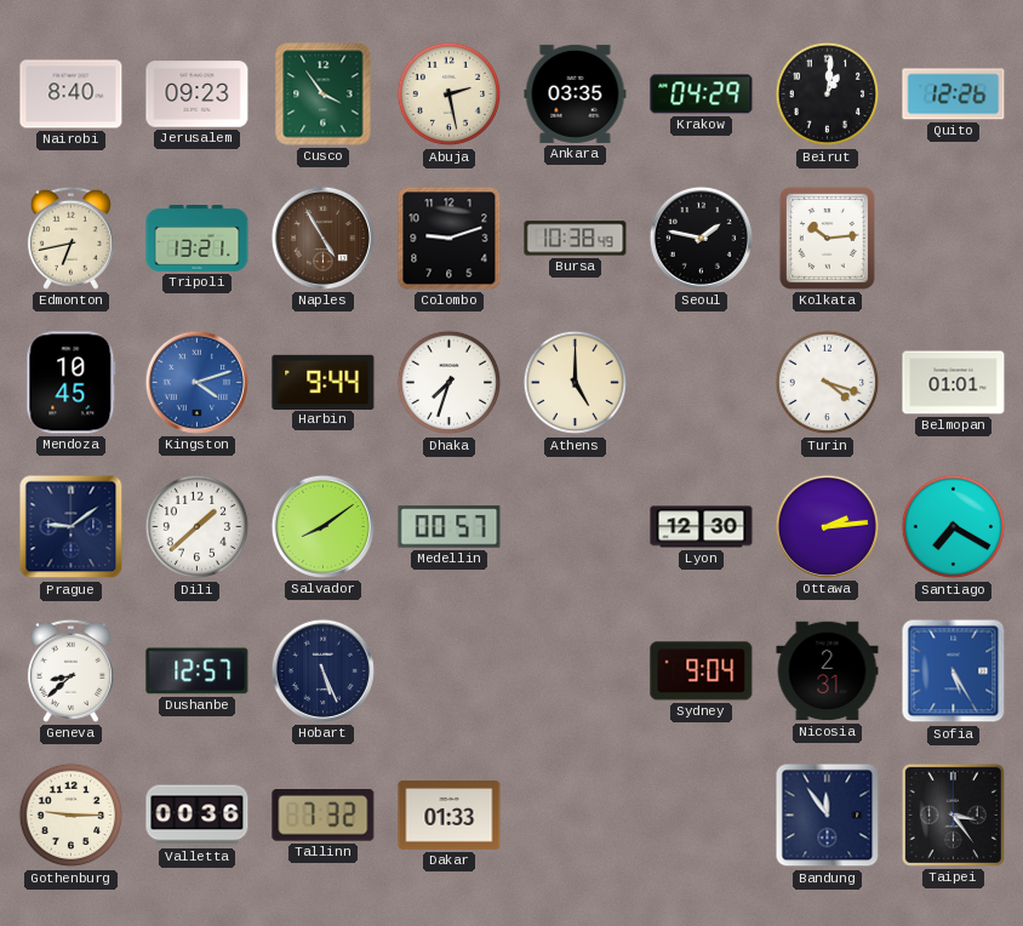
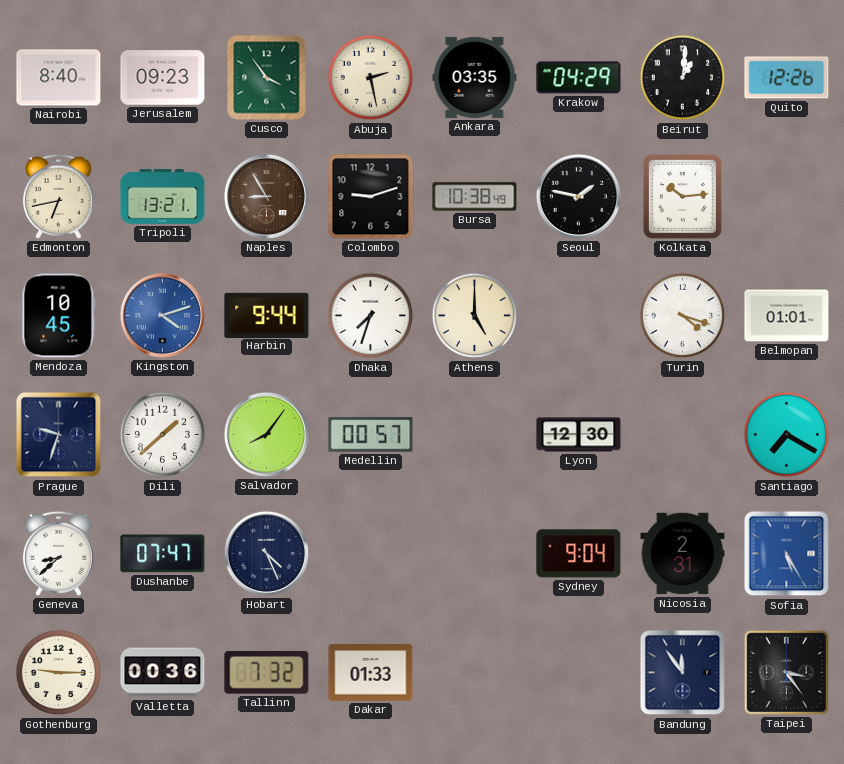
Naples: 4:55 -> 8:55 (266, 196)
Prague: 9:09 -> 9:33 (59, 435)
Salvador: 8:09 -> 8:06 (266, 434)
Ottawa: 2:14 -> none (827, 526)
Dushanbe: 12:57 -> 07:47 (163, 554)
Hobart: 5:26 -> 4:26 (266, 553)
